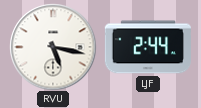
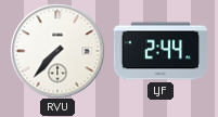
RVU: 5:17 -> 7:37 (57, 51)
